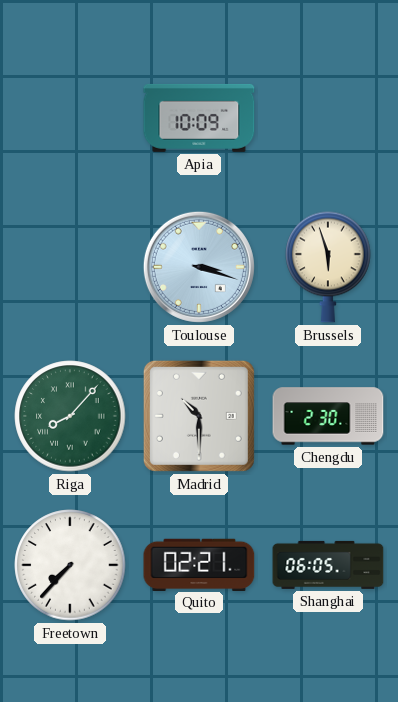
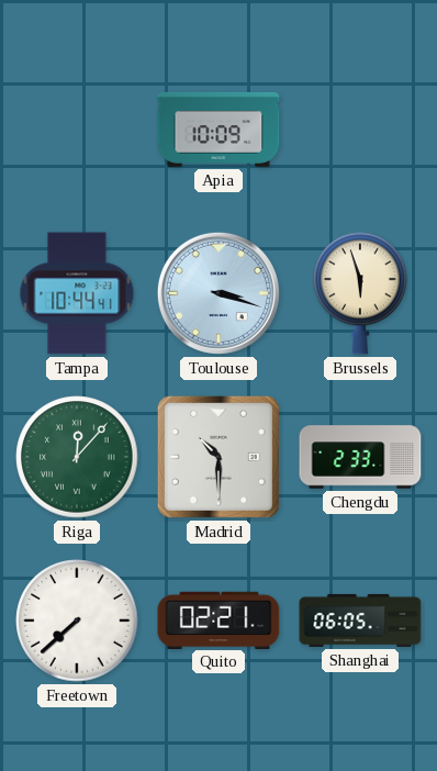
Tampa: none -> 10:44 (77, 293)
Riga: 8:07 -> 12:07 (77, 457)
Chengdu: 2:30 -> 2:33 (360, 457)
Freetown: 7:37 -> 7:38 (77, 621)
